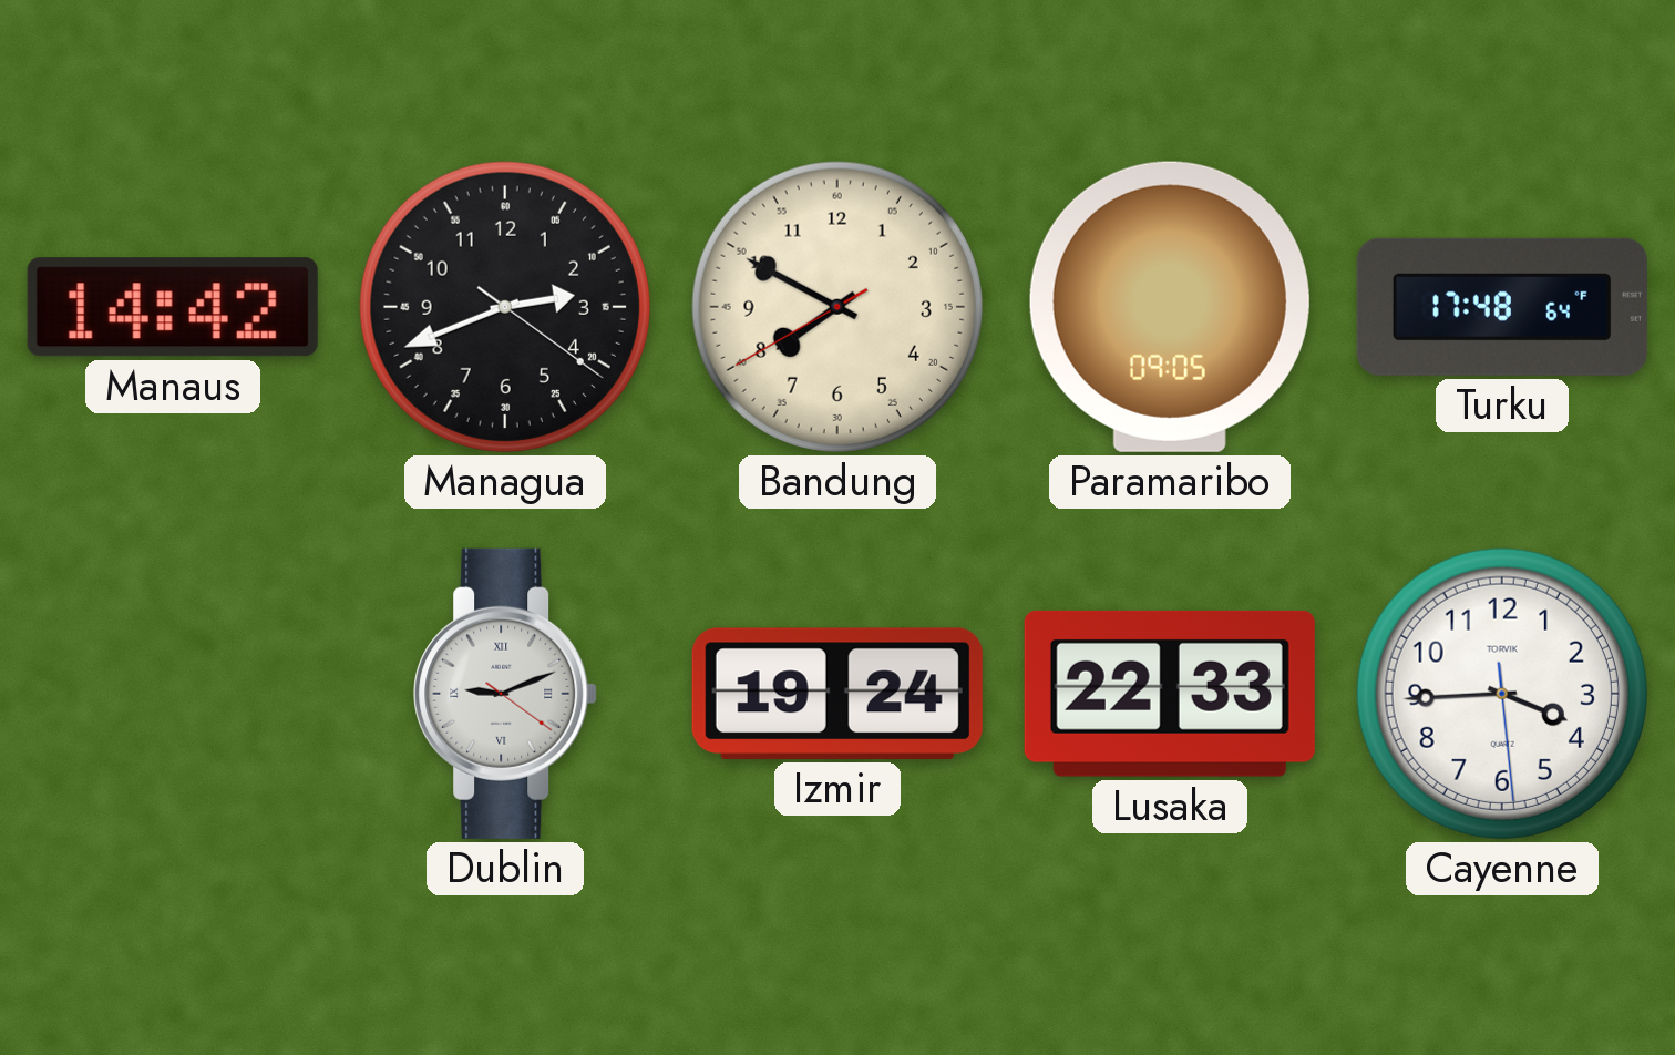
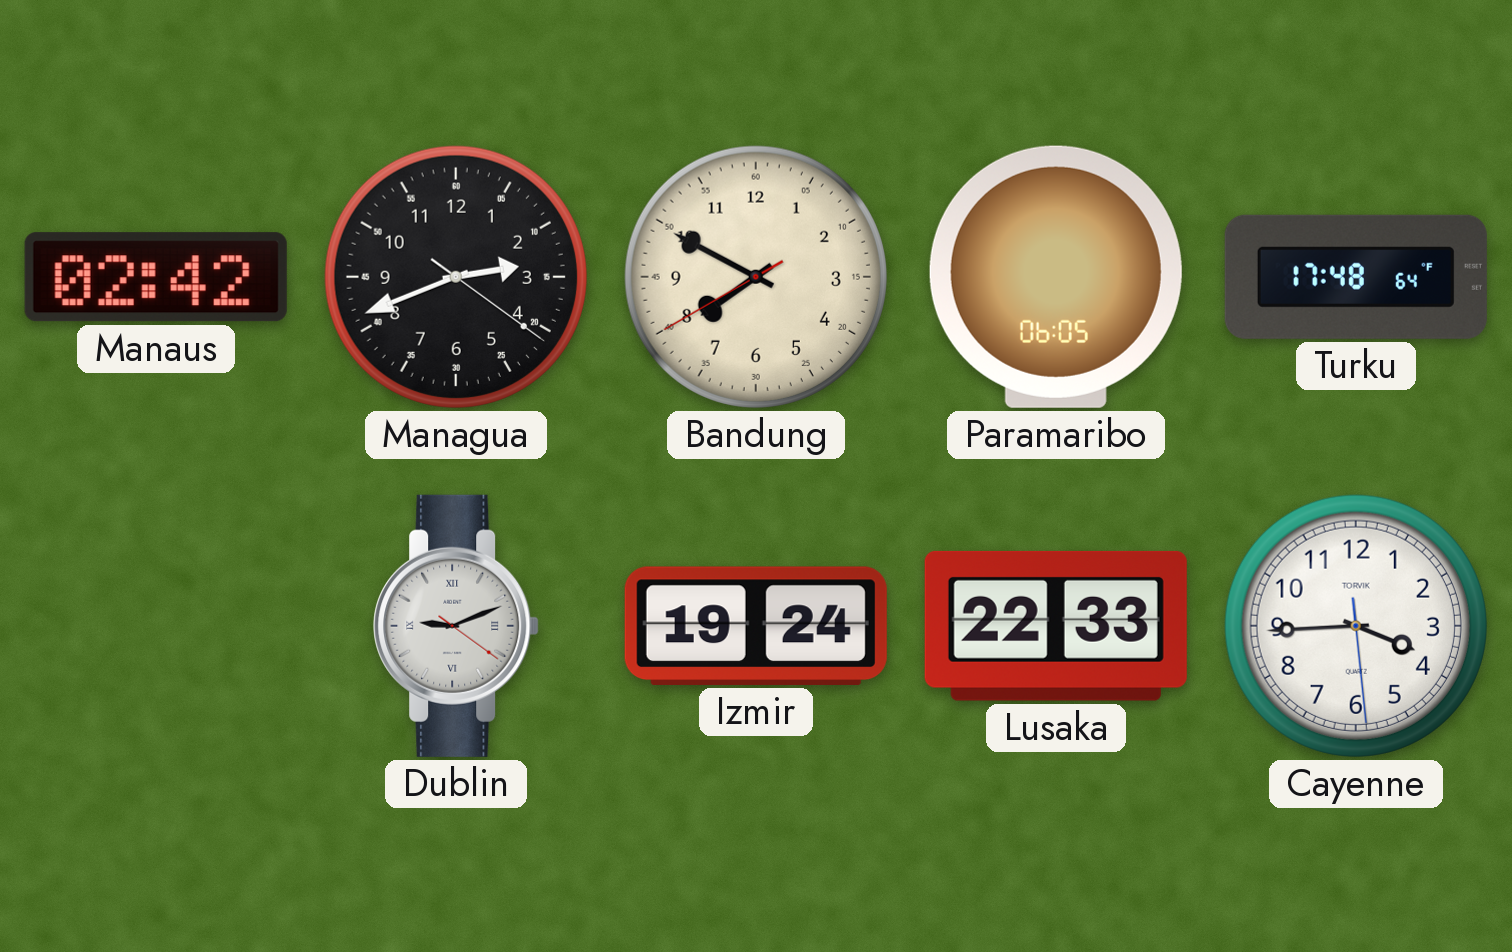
Manaus: 14:42 -> 02:42 (156, 277)
Paramaribo: 09:05 -> 06:05 (1056, 277)
